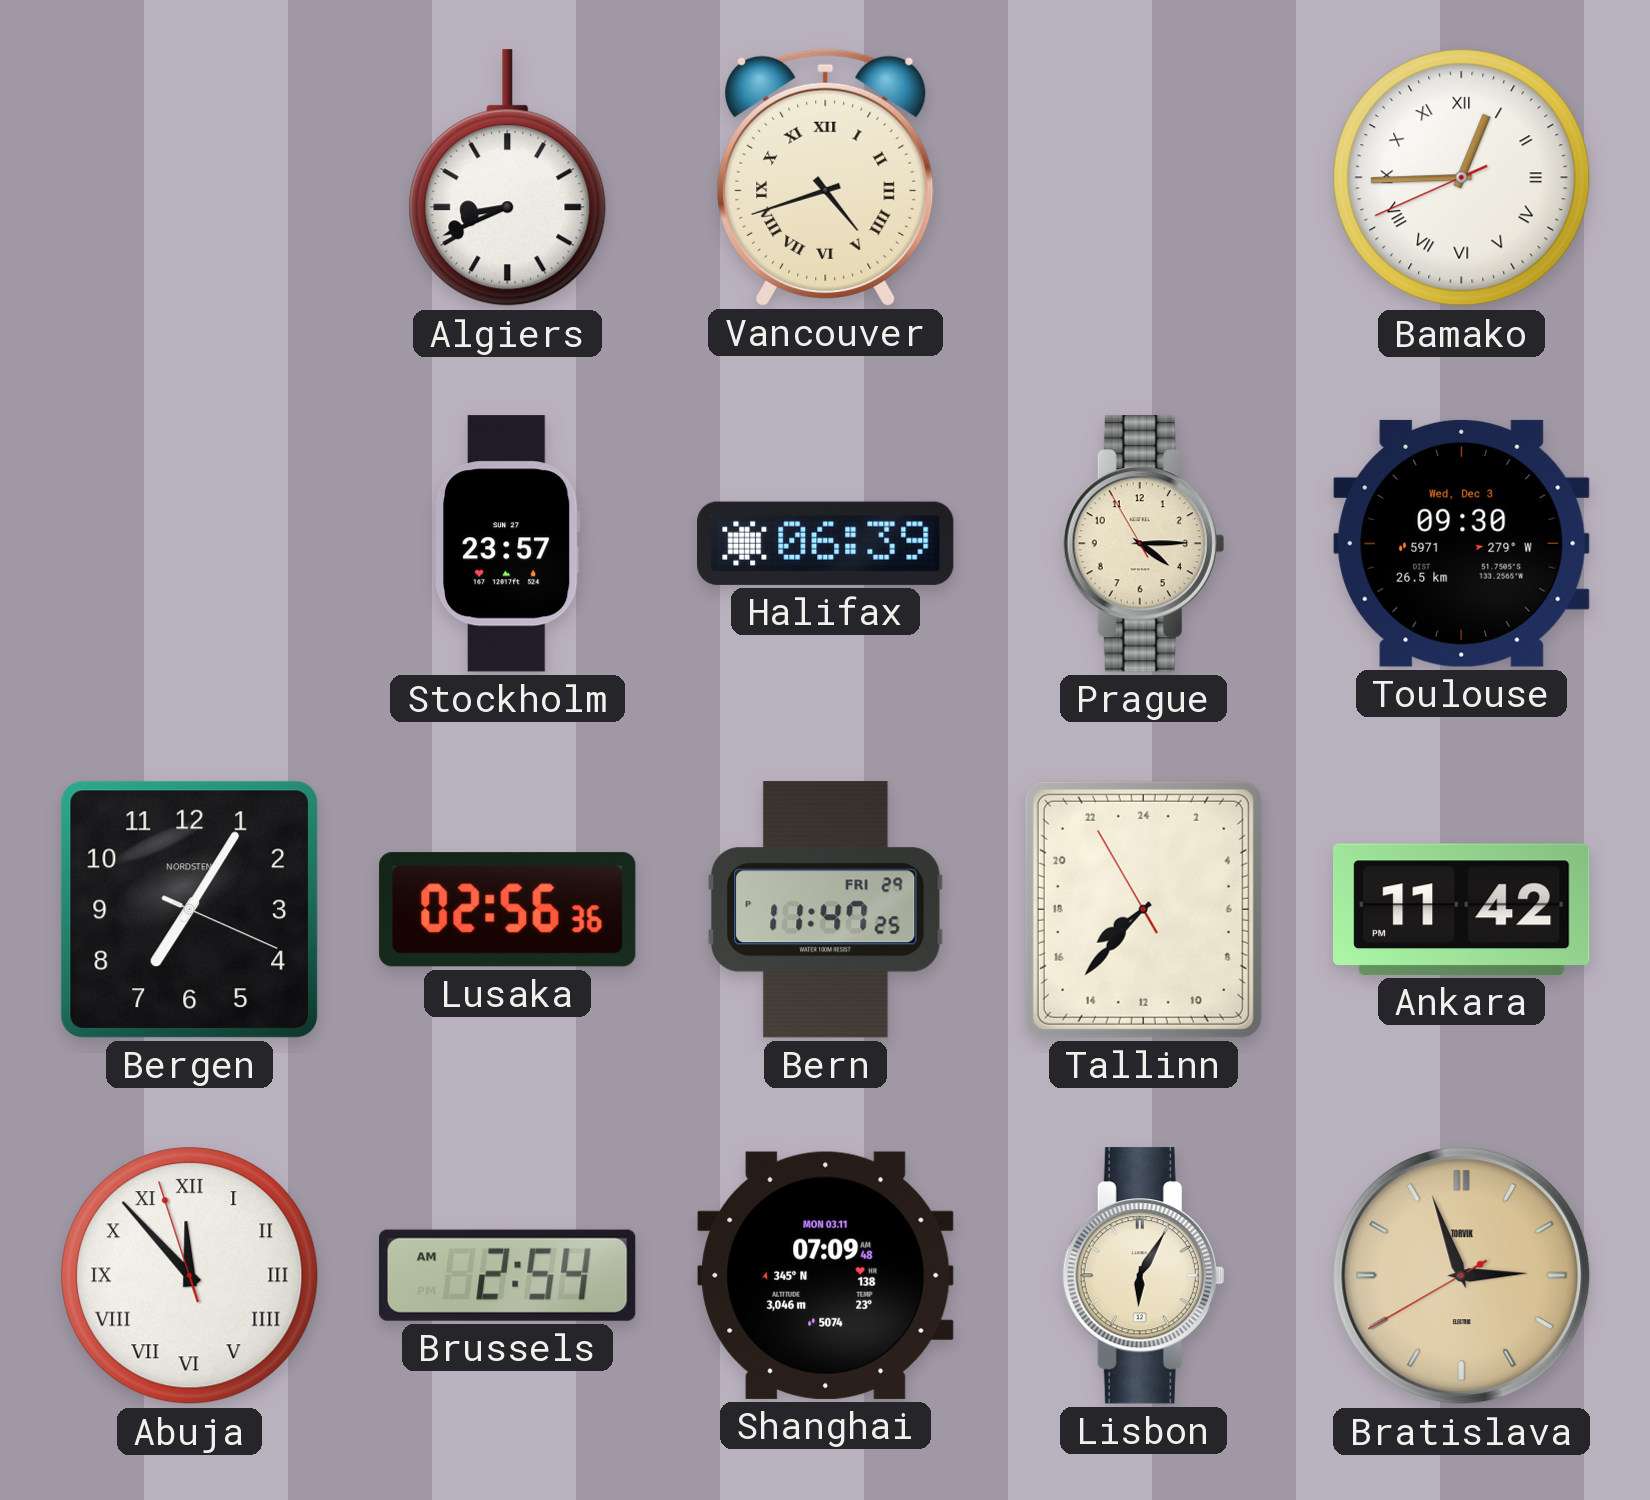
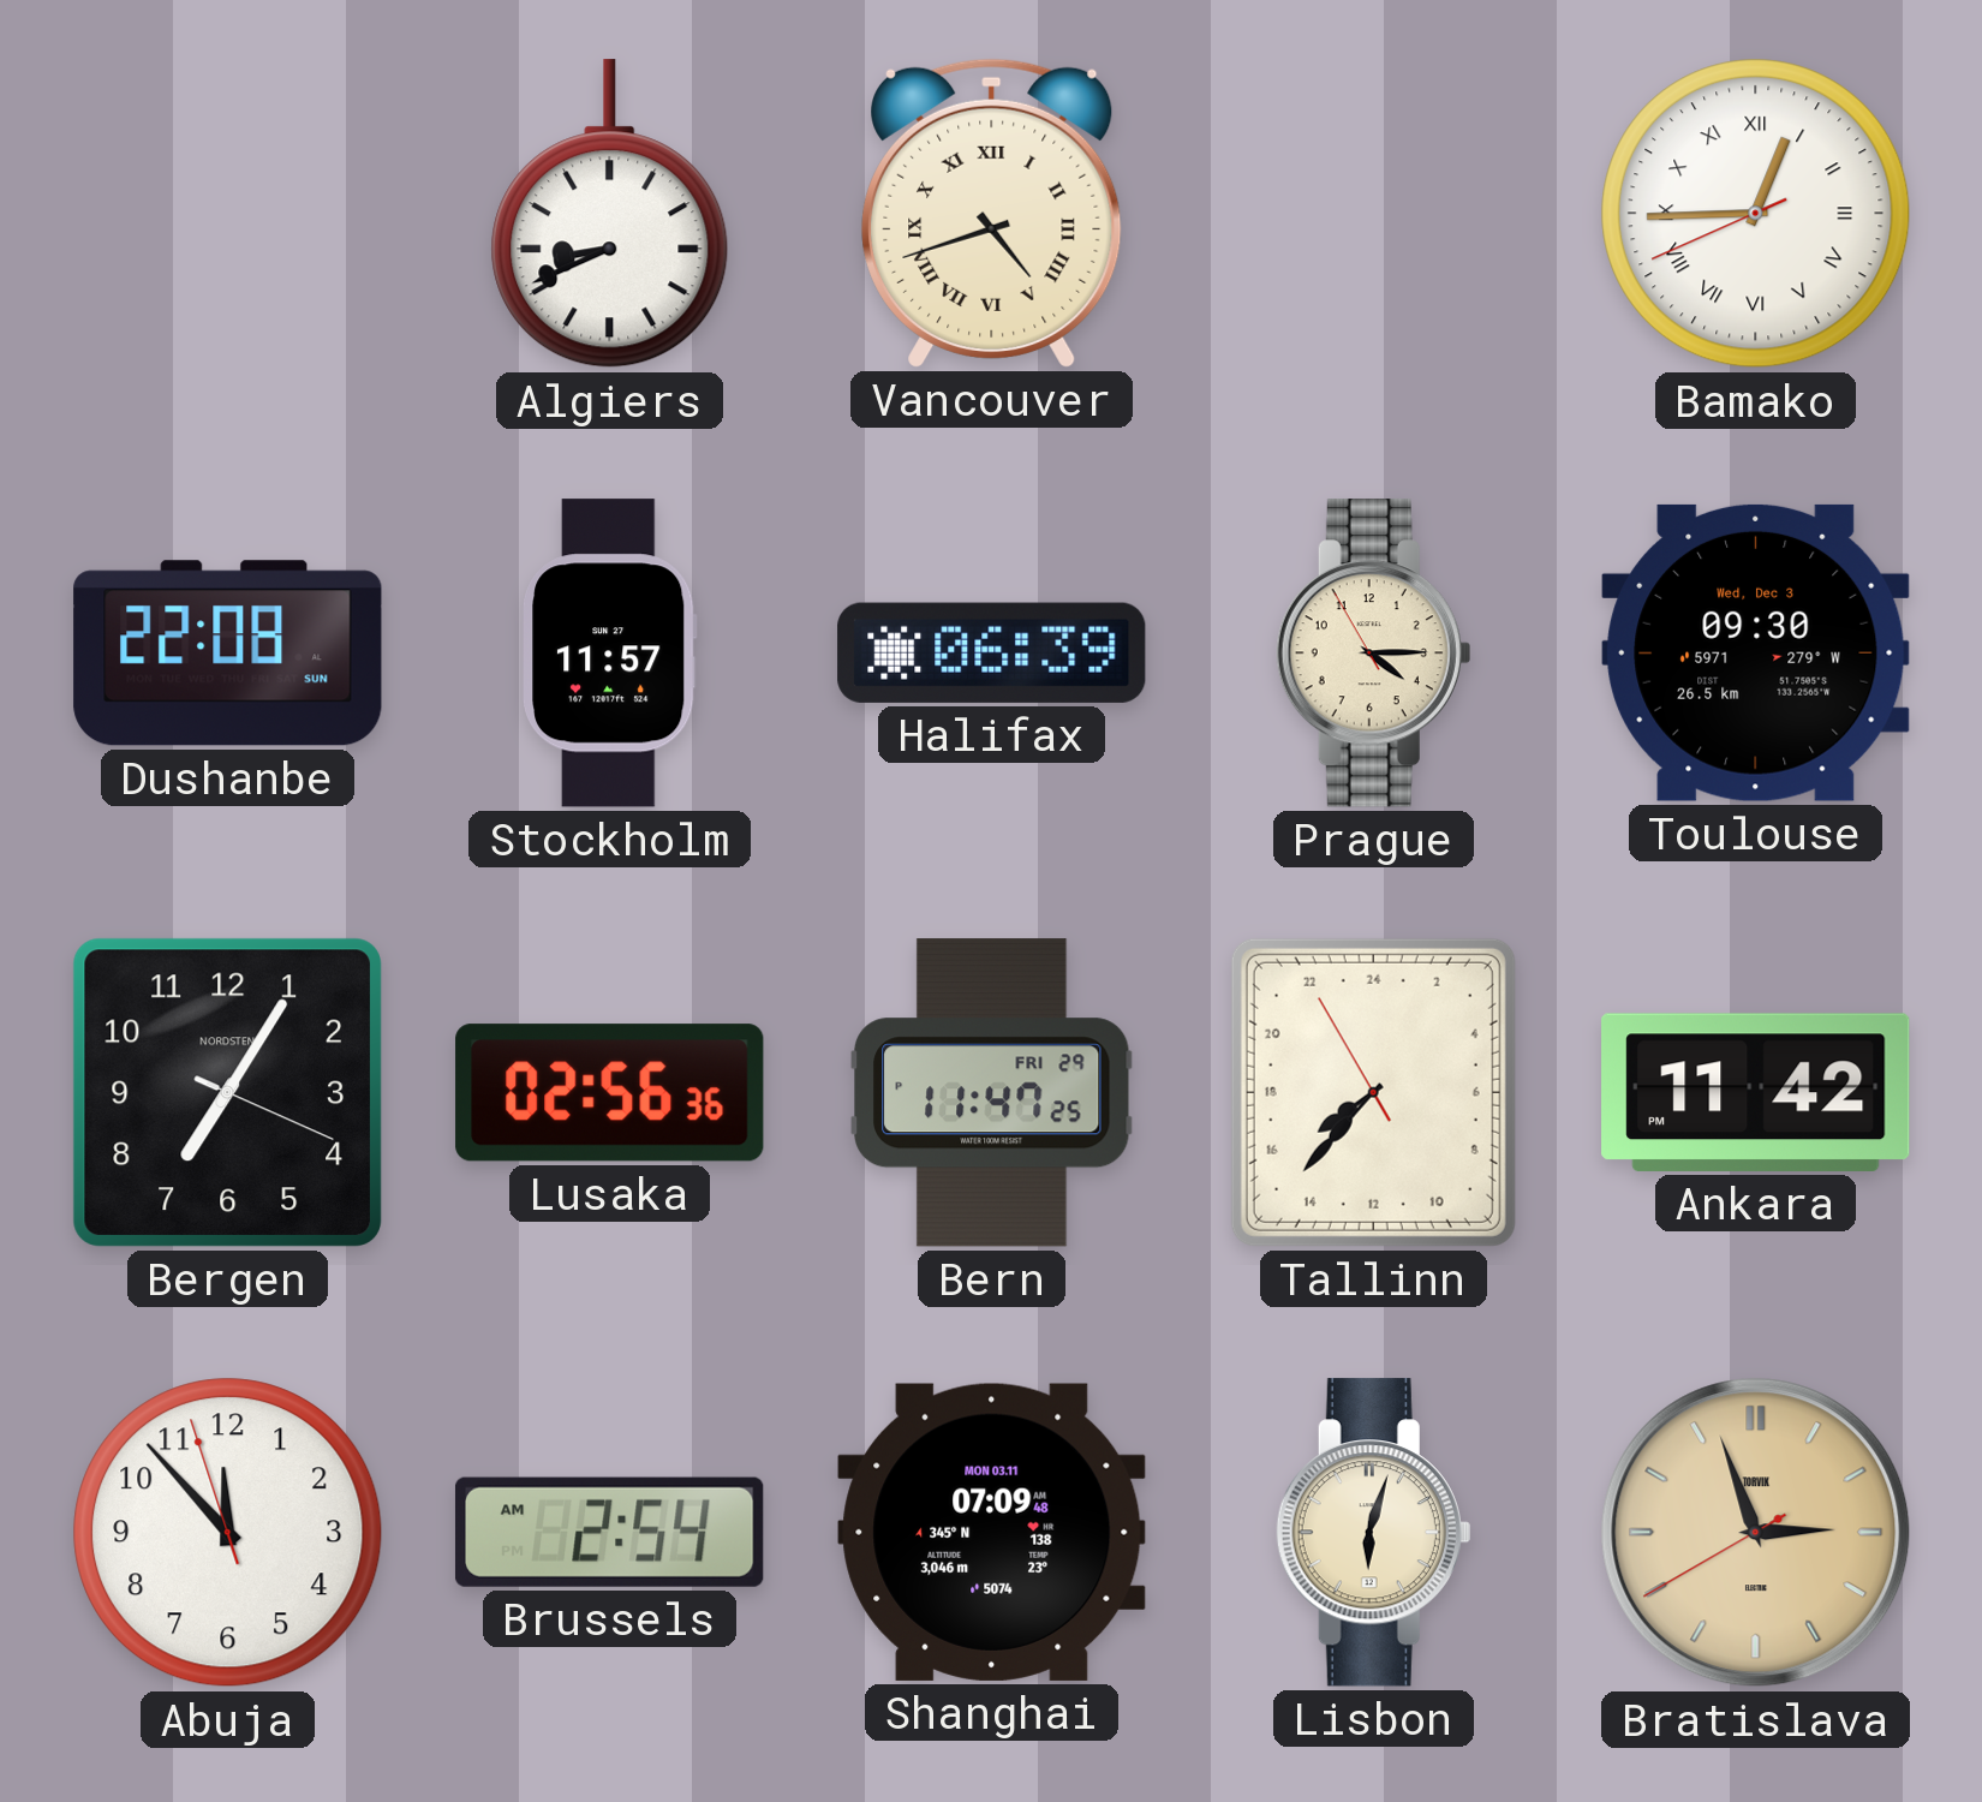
Dushanbe: none -> 22:08 (228, 654)
Stockholm: 23:57 -> 11:57 (610, 654)
Abuja numerals: Roman -> Arabic (228, 1533)
Lisbon: 6:05 -> 6:03 (1373, 1533)
